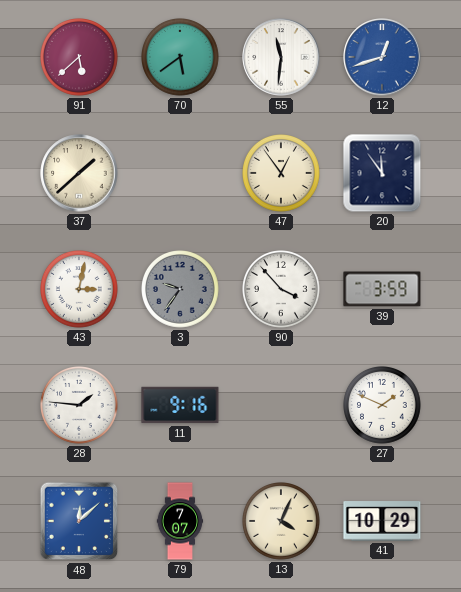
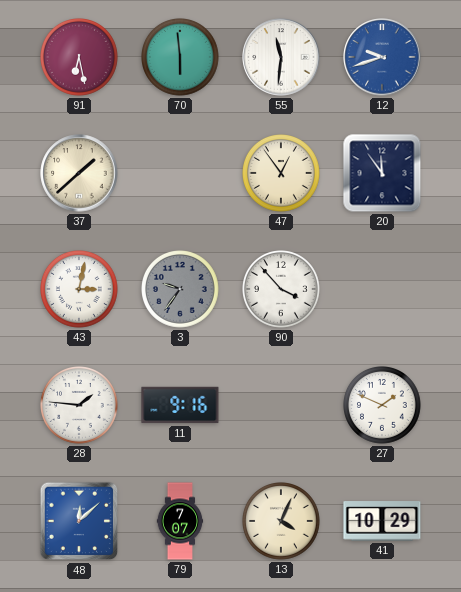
91: 5:38 -> 6:28 (80, 58)
70: 5:39 -> 5:59 (181, 58)
12: 12:42 -> 9:42 (382, 57)
39: 3:59 -> none (382, 289)
